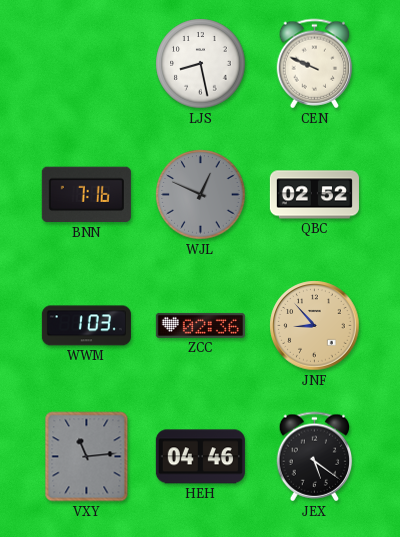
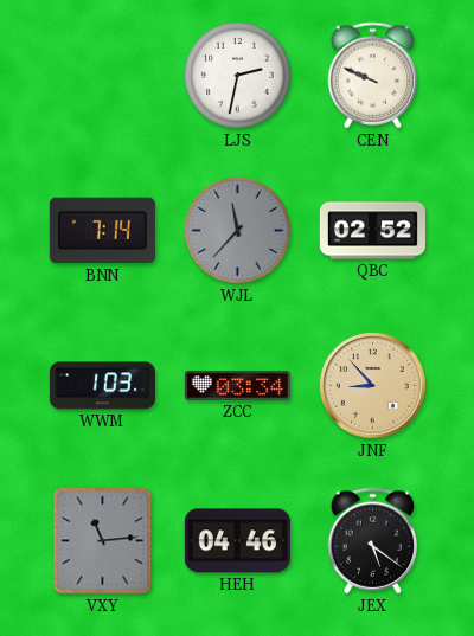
LJS: 8:28 -> 2:32 (238, 76)
BNN: 7:16 -> 7:14 (102, 231)
WJL: 12:49 -> 11:37 (238, 231)
ZCC: 02:36 -> 03:34 (237, 385)
